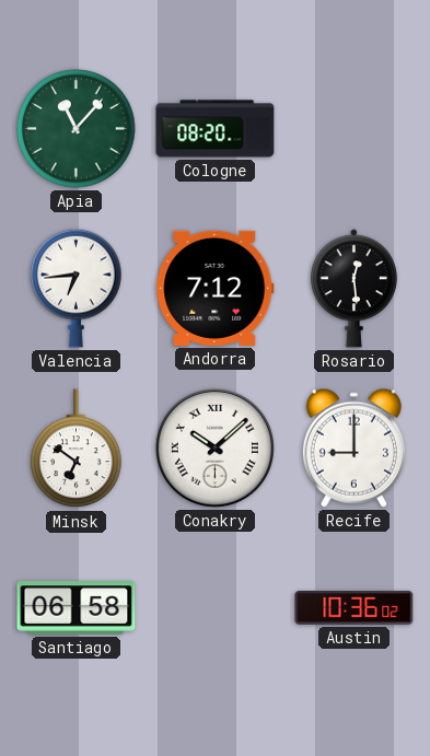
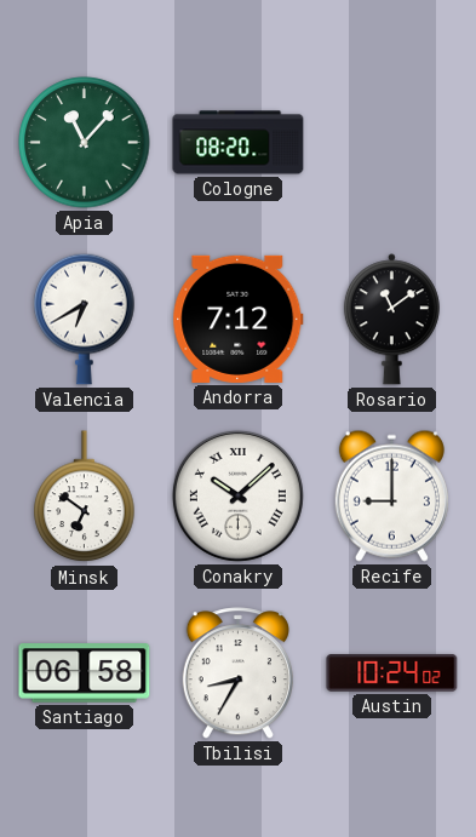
Valencia: 6:44 -> 6:40 (85, 319)
Rosario: 12:29 -> 11:09 (391, 320)
Tbilisi: none -> 8:35 (237, 673)
Austin: 10:36 -> 10:24 (392, 673)
